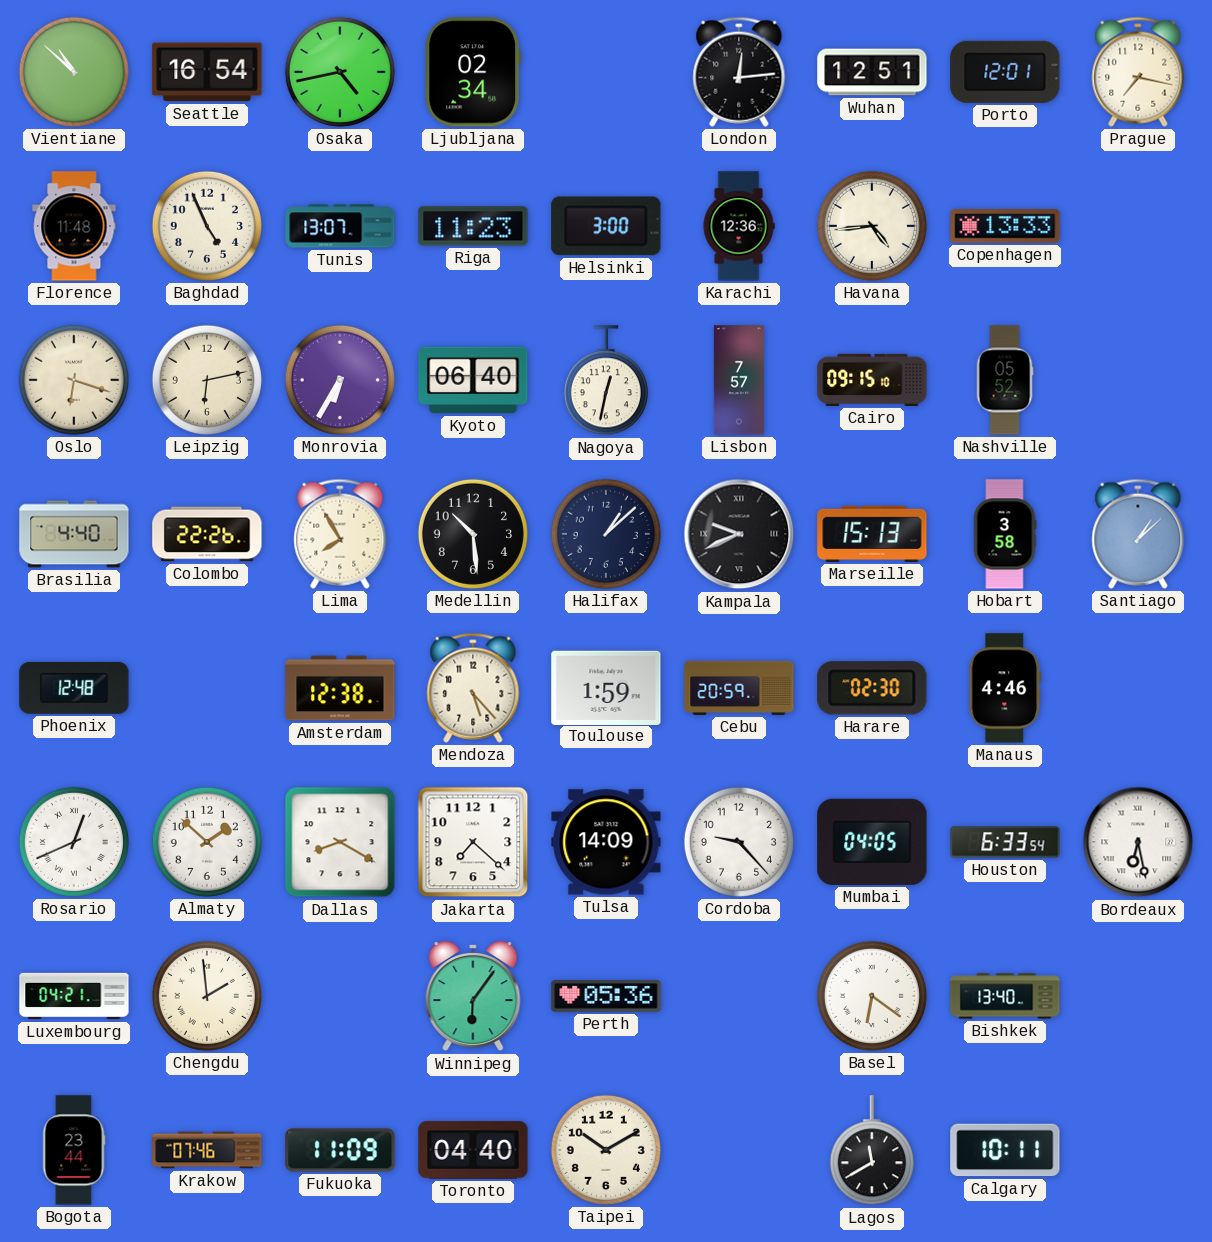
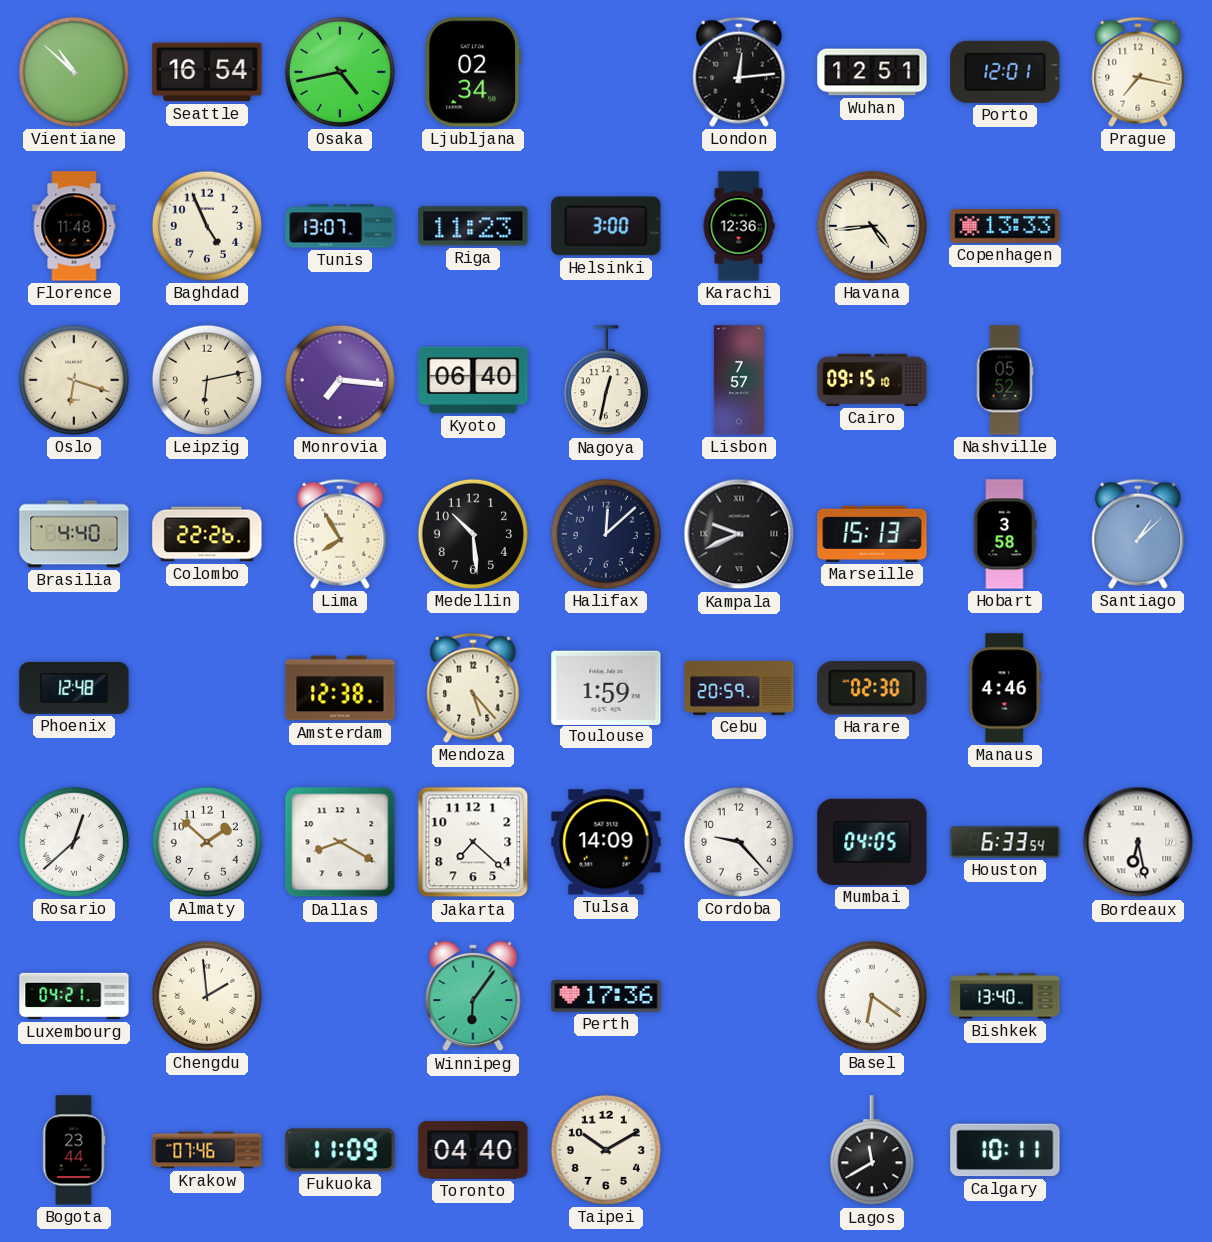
Monrovia: 6:35 -> 7:16 (340, 380)
Halifax: 1:08 -> 12:08 (606, 534)
Rosario: 12:41 -> 12:38 (74, 842)
Perth: 05:36 -> 17:36 (606, 997)
